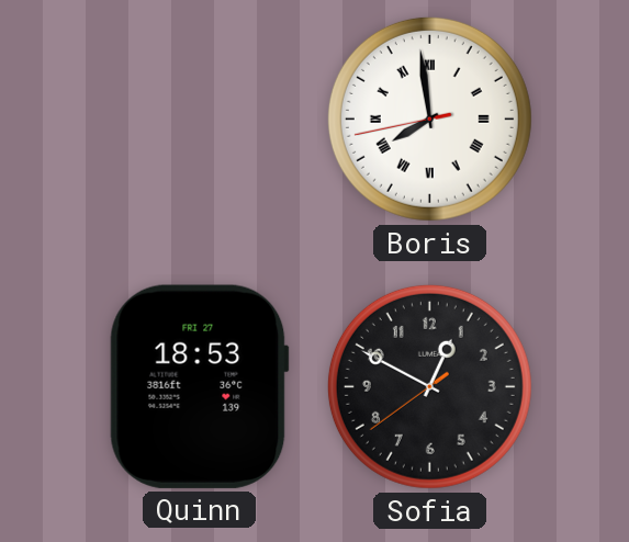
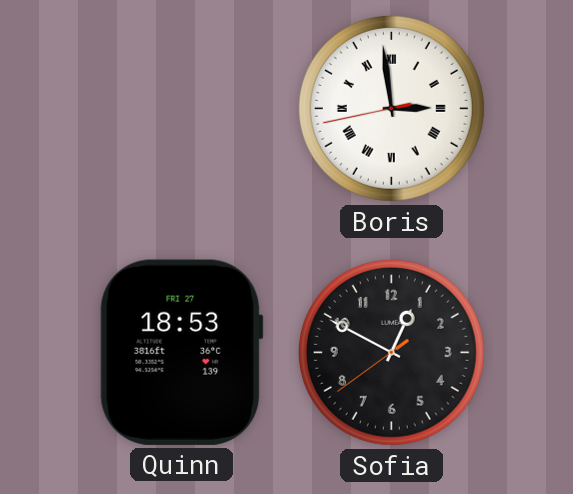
Boris: 7:58 -> 2:58 (391, 108)
